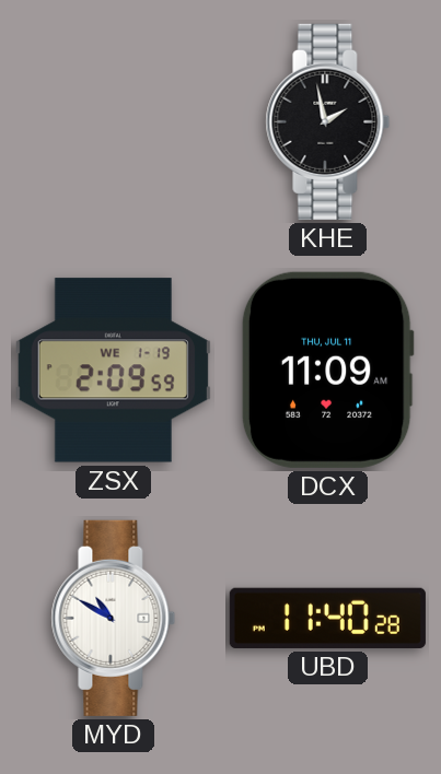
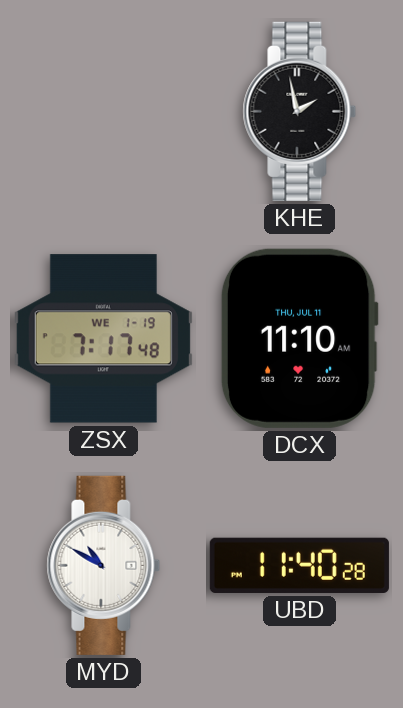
ZSX: 2:09 -> 7:17 (103, 339)
DCX: 11:09 -> 11:10 (299, 338)
